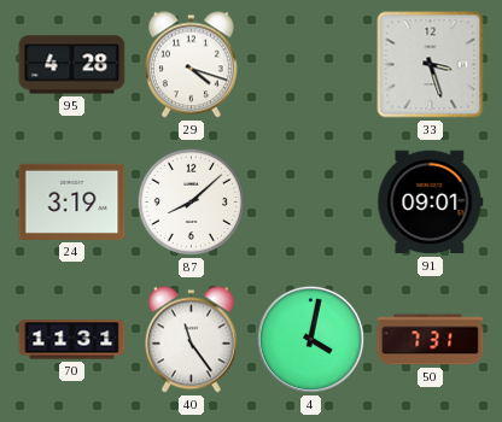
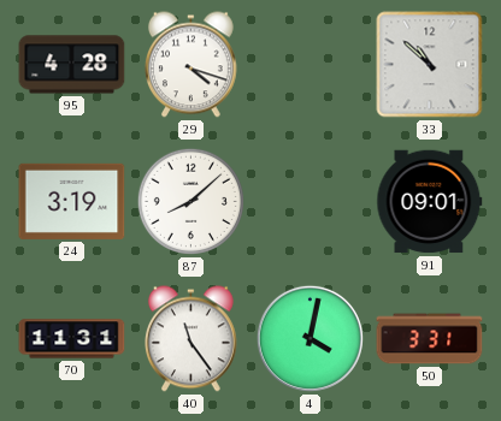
33: 3:27 -> 10:52 (430, 65)
50: 7:31 -> 3:31 (430, 339)
